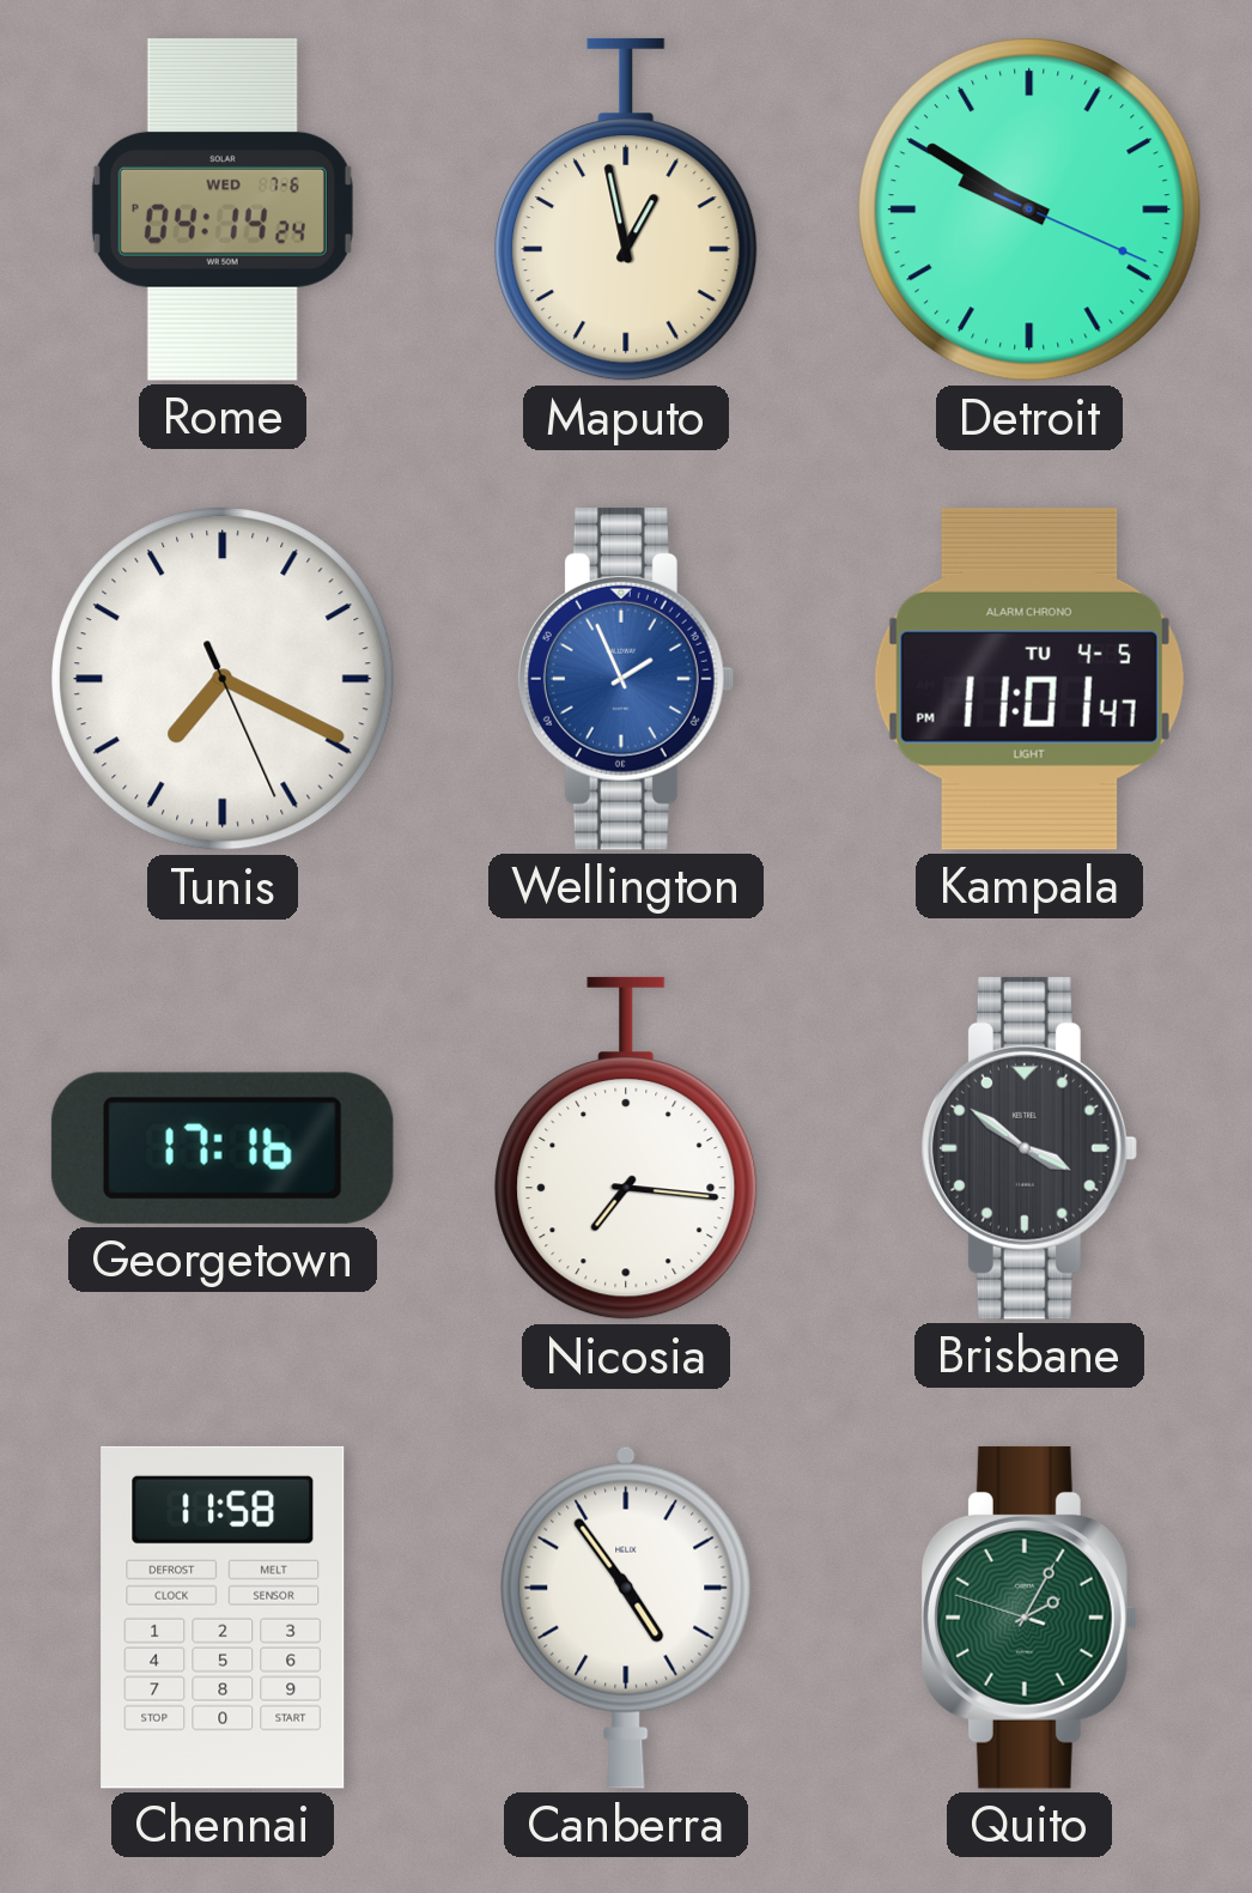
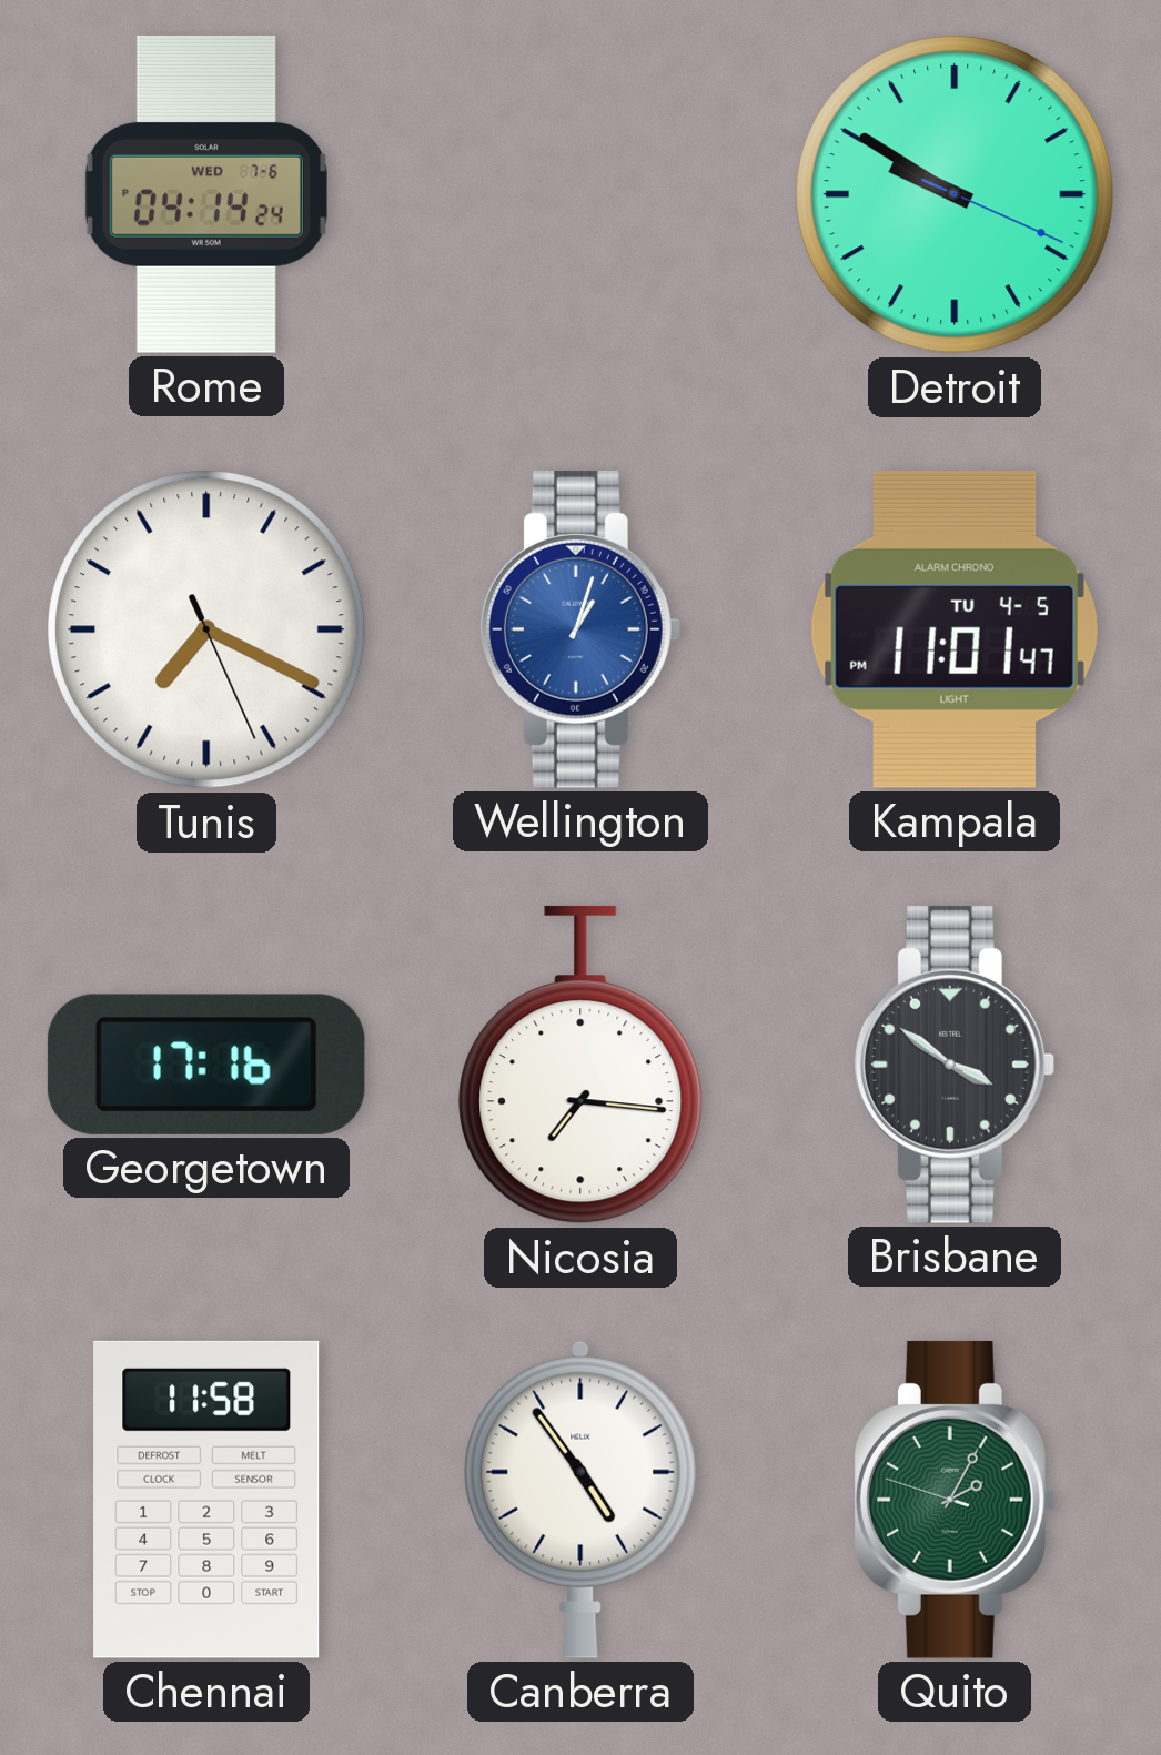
Maputo: 12:58 -> none (626, 210)
Wellington: 1:56 -> 1:03 (579, 629)
